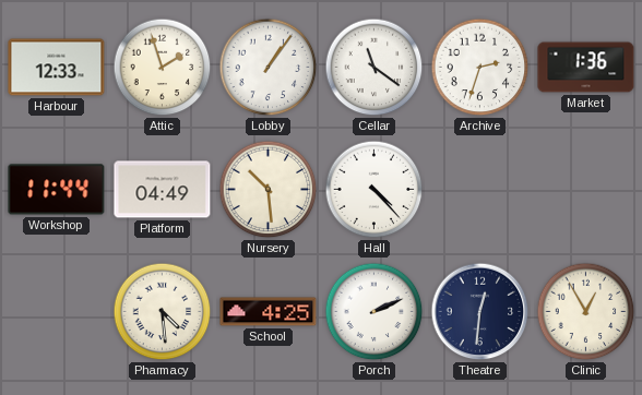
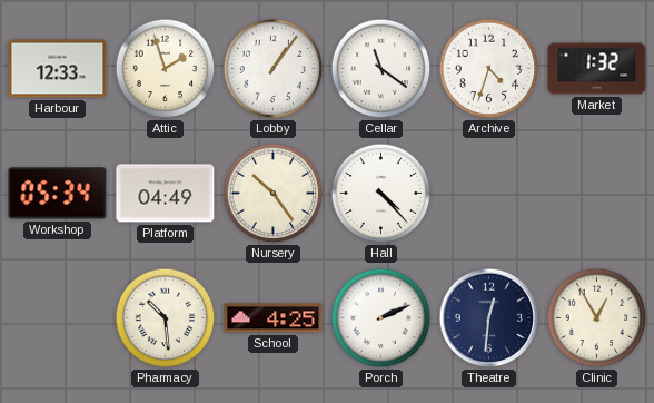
Archive: 2:33 -> 4:33 (489, 69)
Market: 1:36 -> 1:32 (597, 69)
Workshop: 11:44 -> 05:34 (58, 194)
Nursery: 10:29 -> 10:24 (274, 194)
Pharmacy: 4:29 -> 10:29 (166, 318)
